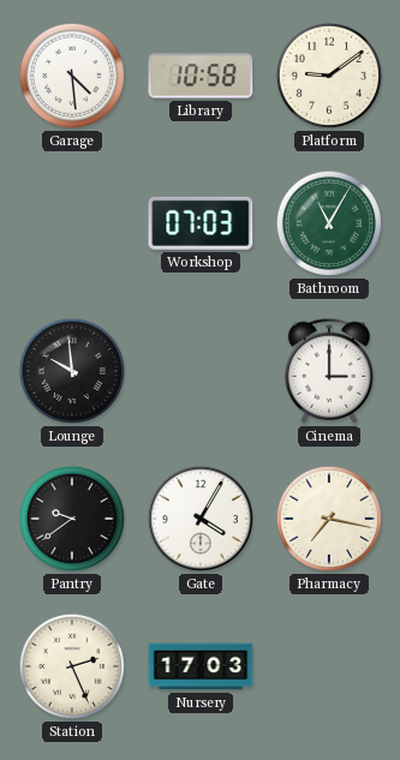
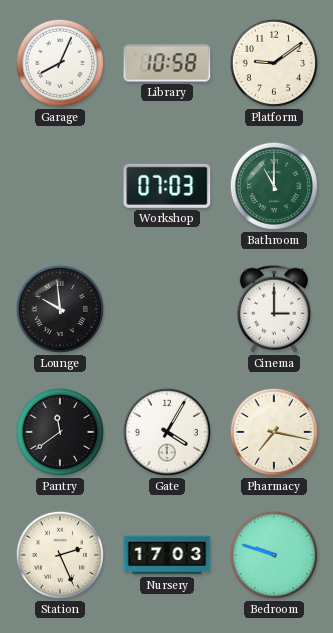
Garage: 4:29 -> 8:04 (60, 63)
Bathroom: 11:05 -> 11:00 (274, 186)
Pantry: 9:39 -> 11:39 (60, 432)
Bedroom: none -> 9:48 (274, 555)
